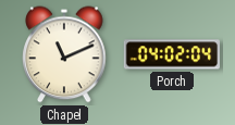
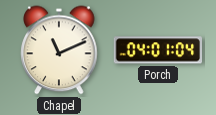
Porch: 04:02 -> 04:01 (157, 50)
